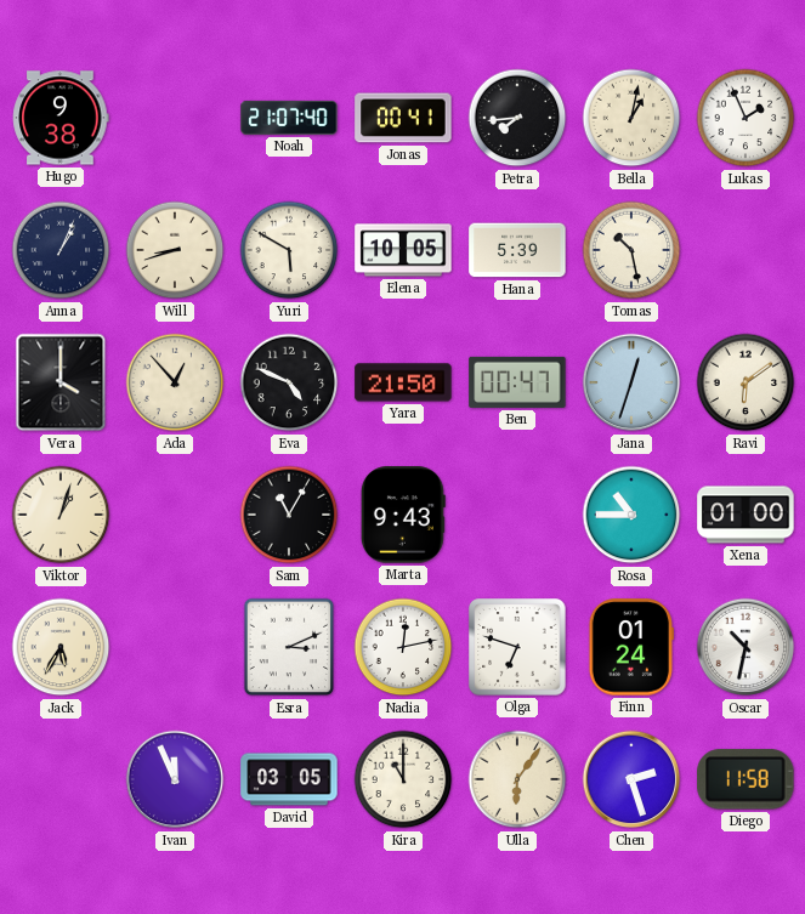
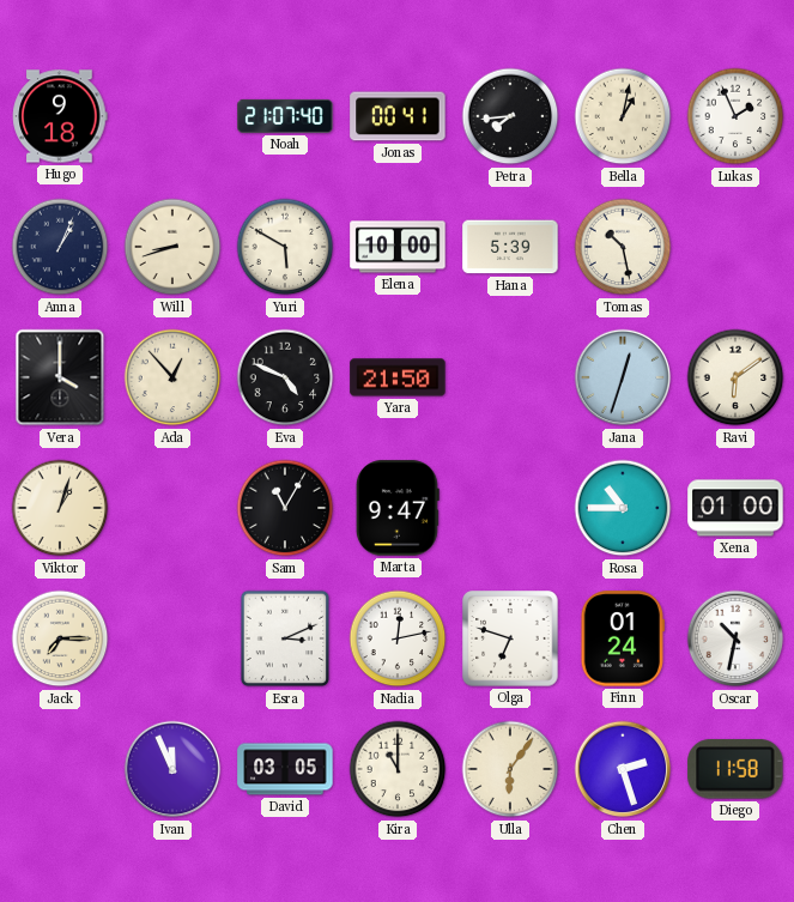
Hugo: 9:38 -> 9:18 (60, 116)
Elena: 10:05 -> 10:00 (398, 247)
Ben: 00:47 -> none (517, 382)
Marta: 9:43 -> 9:47 (398, 508)
Jack: 5:35 -> 7:15 (60, 638)
